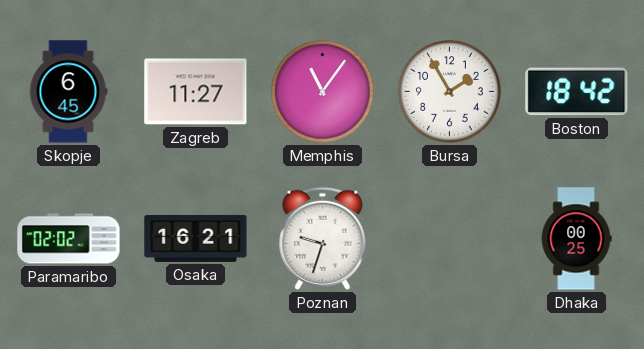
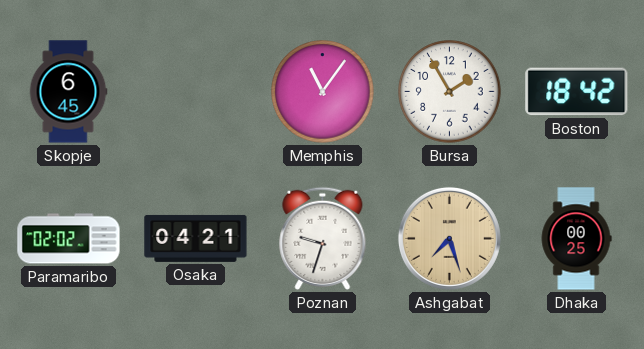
Zagreb: 11:27 -> none (196, 92)
Osaka: 16:21 -> 04:21 (196, 238)
Ashgabat: none -> 7:27 (449, 238)
